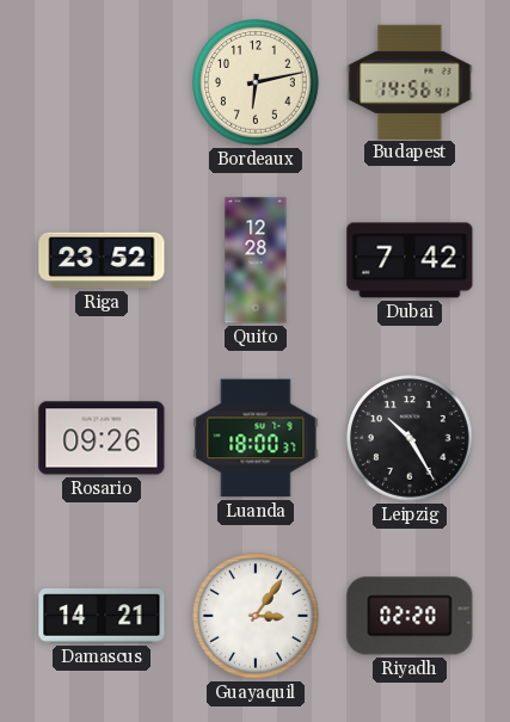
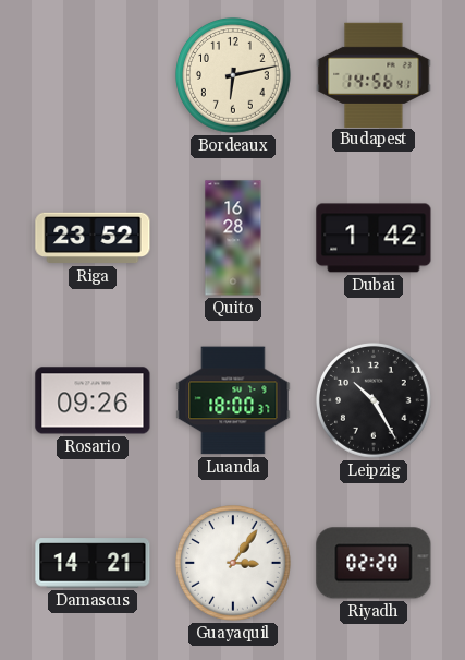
Quito: 12:28 -> 16:28 (233, 238)
Dubai: 7:42 -> 1:42 (374, 238)
